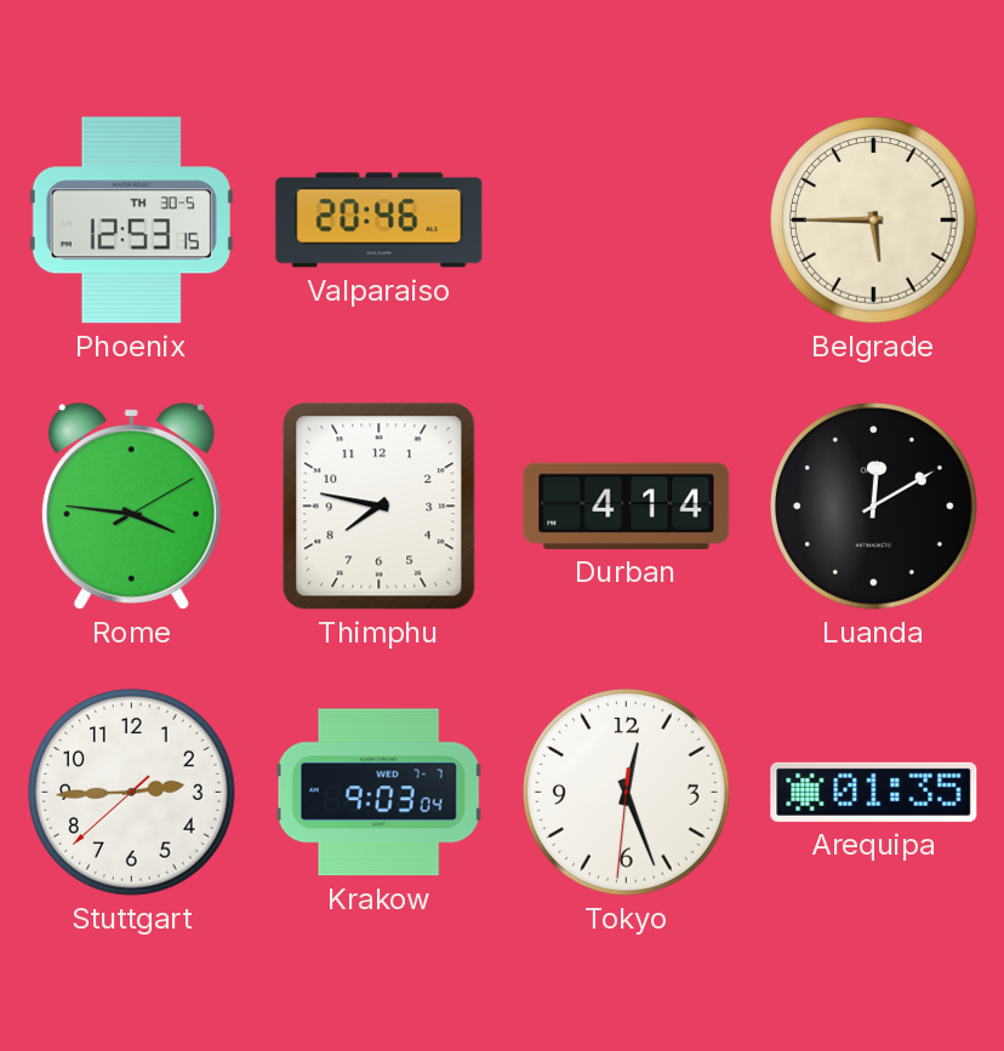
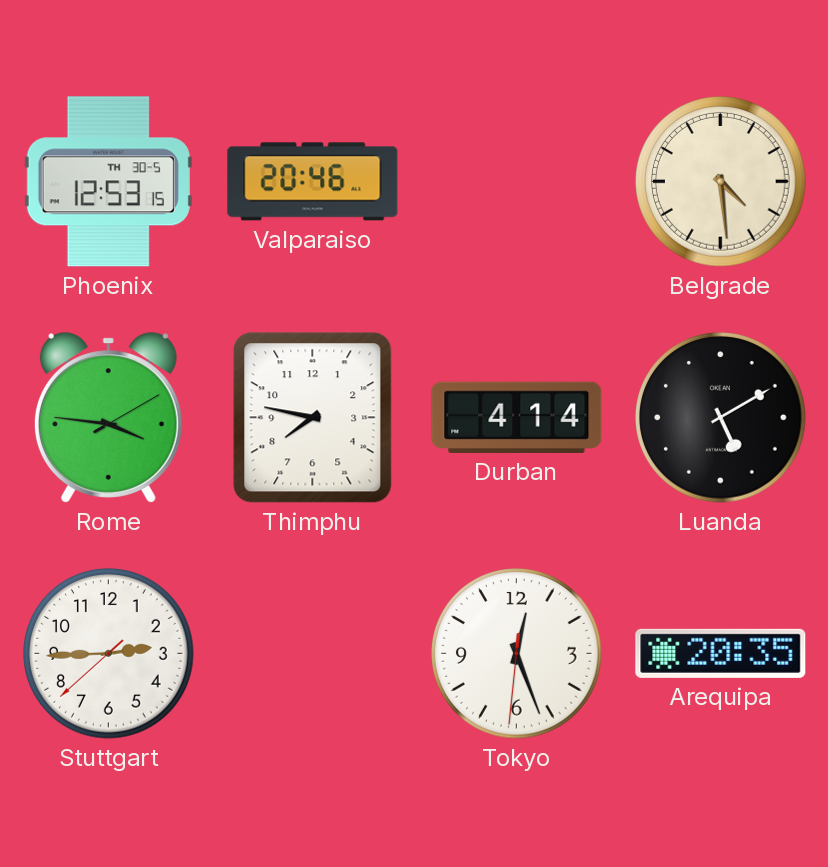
Belgrade: 5:45 -> 4:29 (721, 182)
Luanda: 12:10 -> 5:10 (721, 418)
Krakow: 9:03 -> none (378, 793)
Arequipa: 01:35 -> 20:35 (721, 653)
